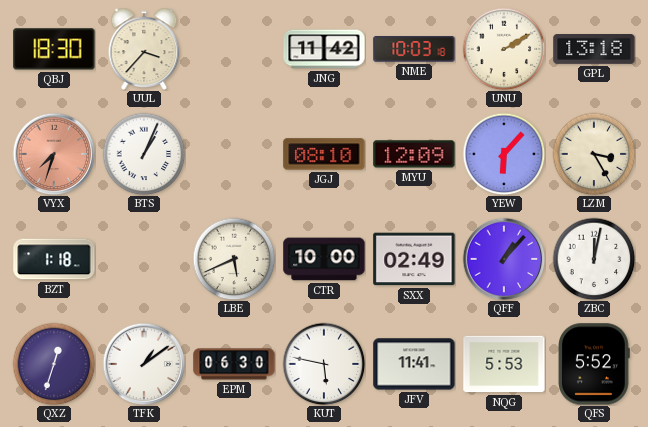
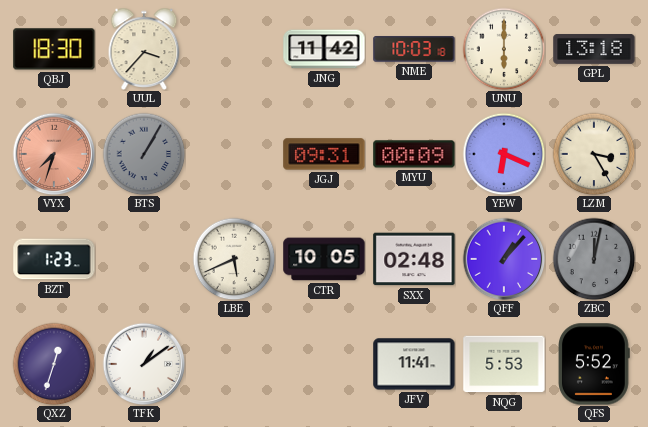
UNU: 2:10 -> 6:00 (504, 49)
BTS: 1:04 -> 1:05 (144, 154)
BTS dial: white -> grey (144, 154)
JGJ: 08:10 -> 09:31 (324, 154)
MYU: 12:09 -> 00:09 (414, 154)
YEW: 6:07 -> 6:19 (504, 154)
BZT: 1:18 -> 1:23 (54, 259)
CTR: 10:00 -> 10:05 (324, 259)
SXX: 02:49 -> 02:48 (414, 259)
ZBC dial: white -> grey (594, 259)
EPM: 06:30 -> none (234, 364)
KUT: 5:47 -> none (324, 364)
